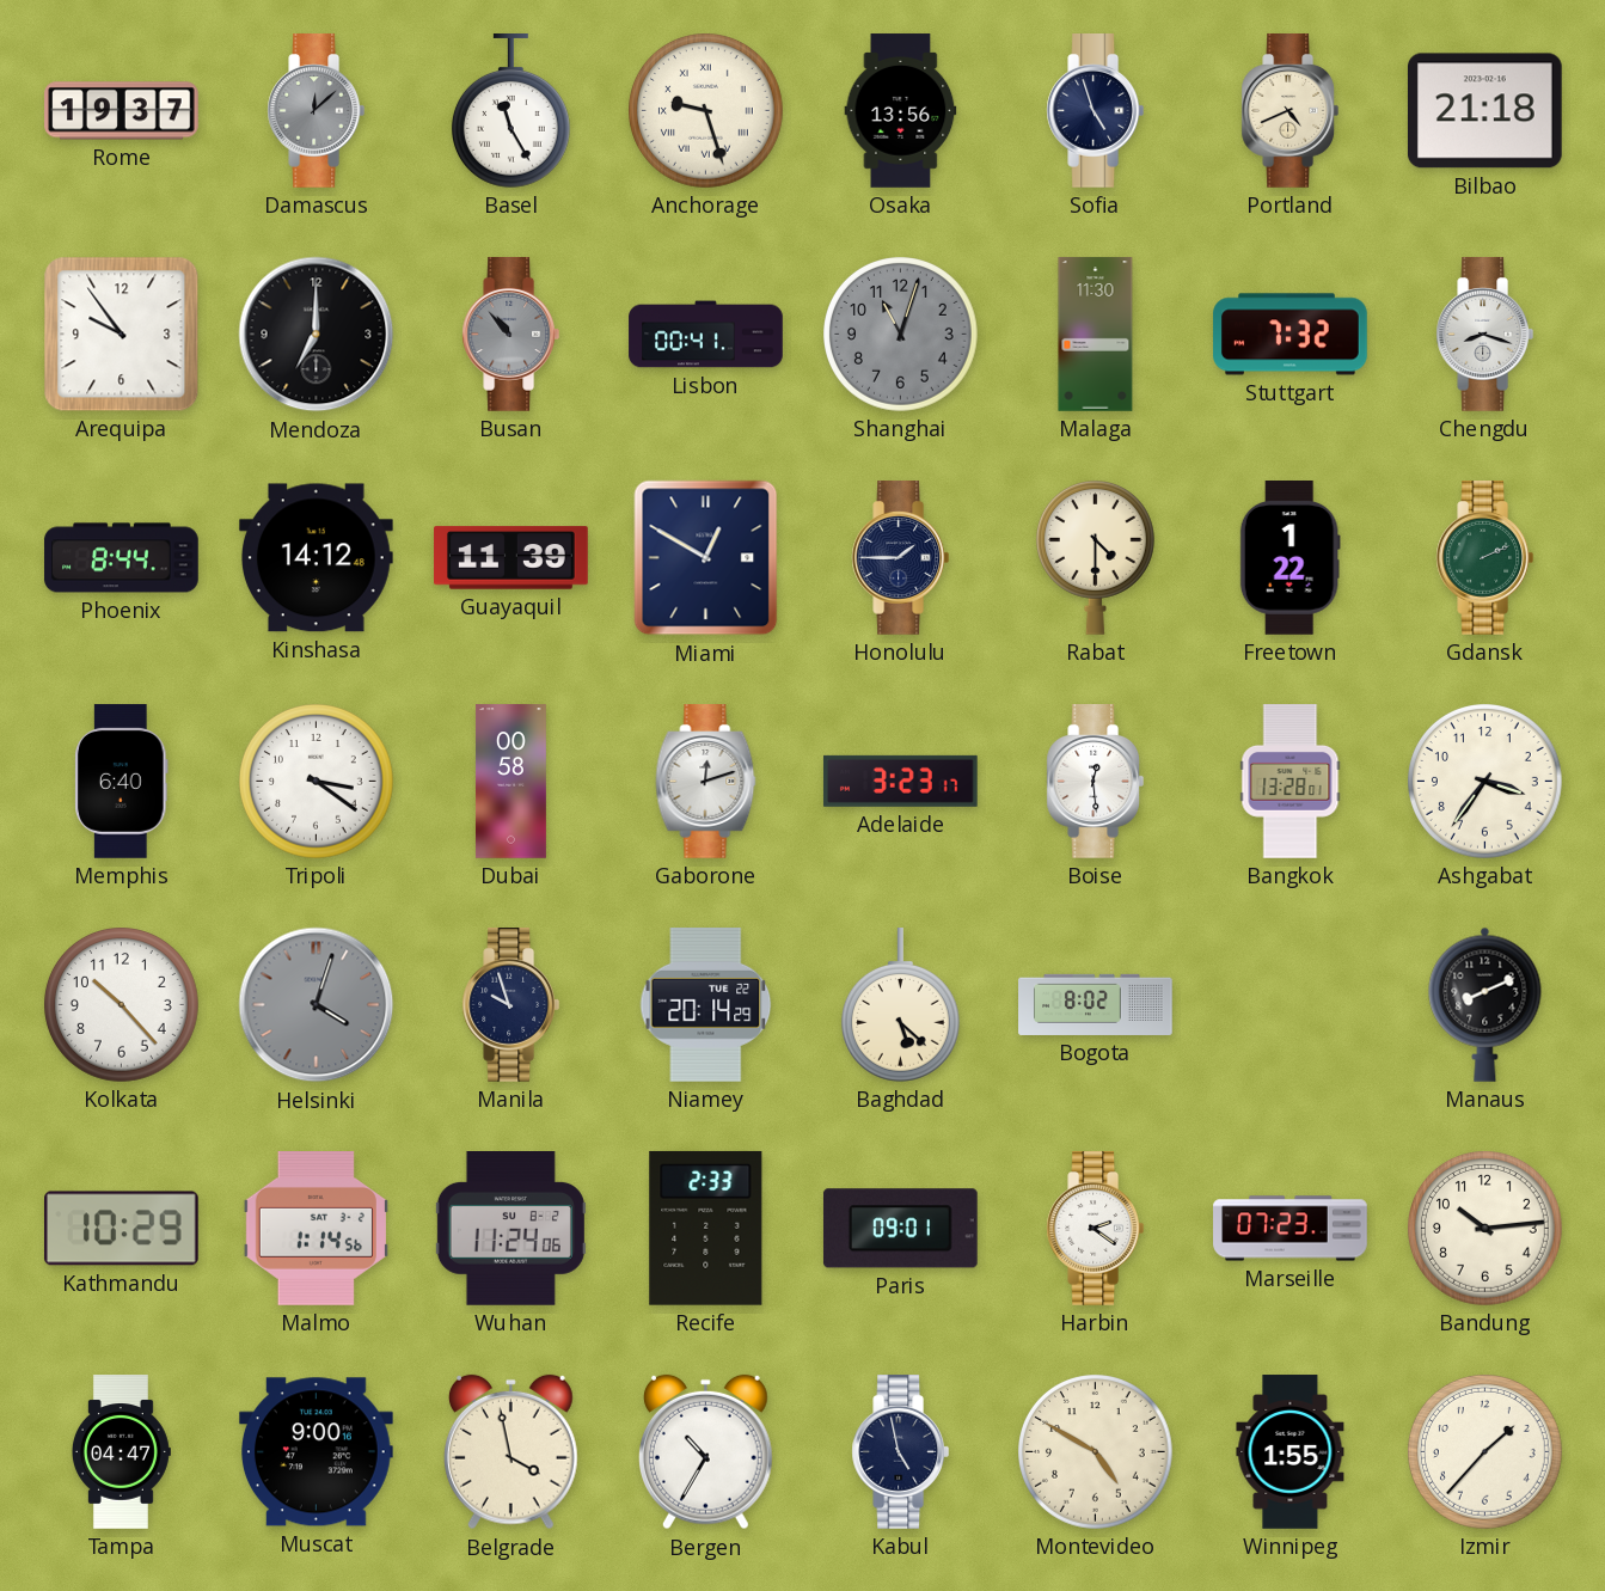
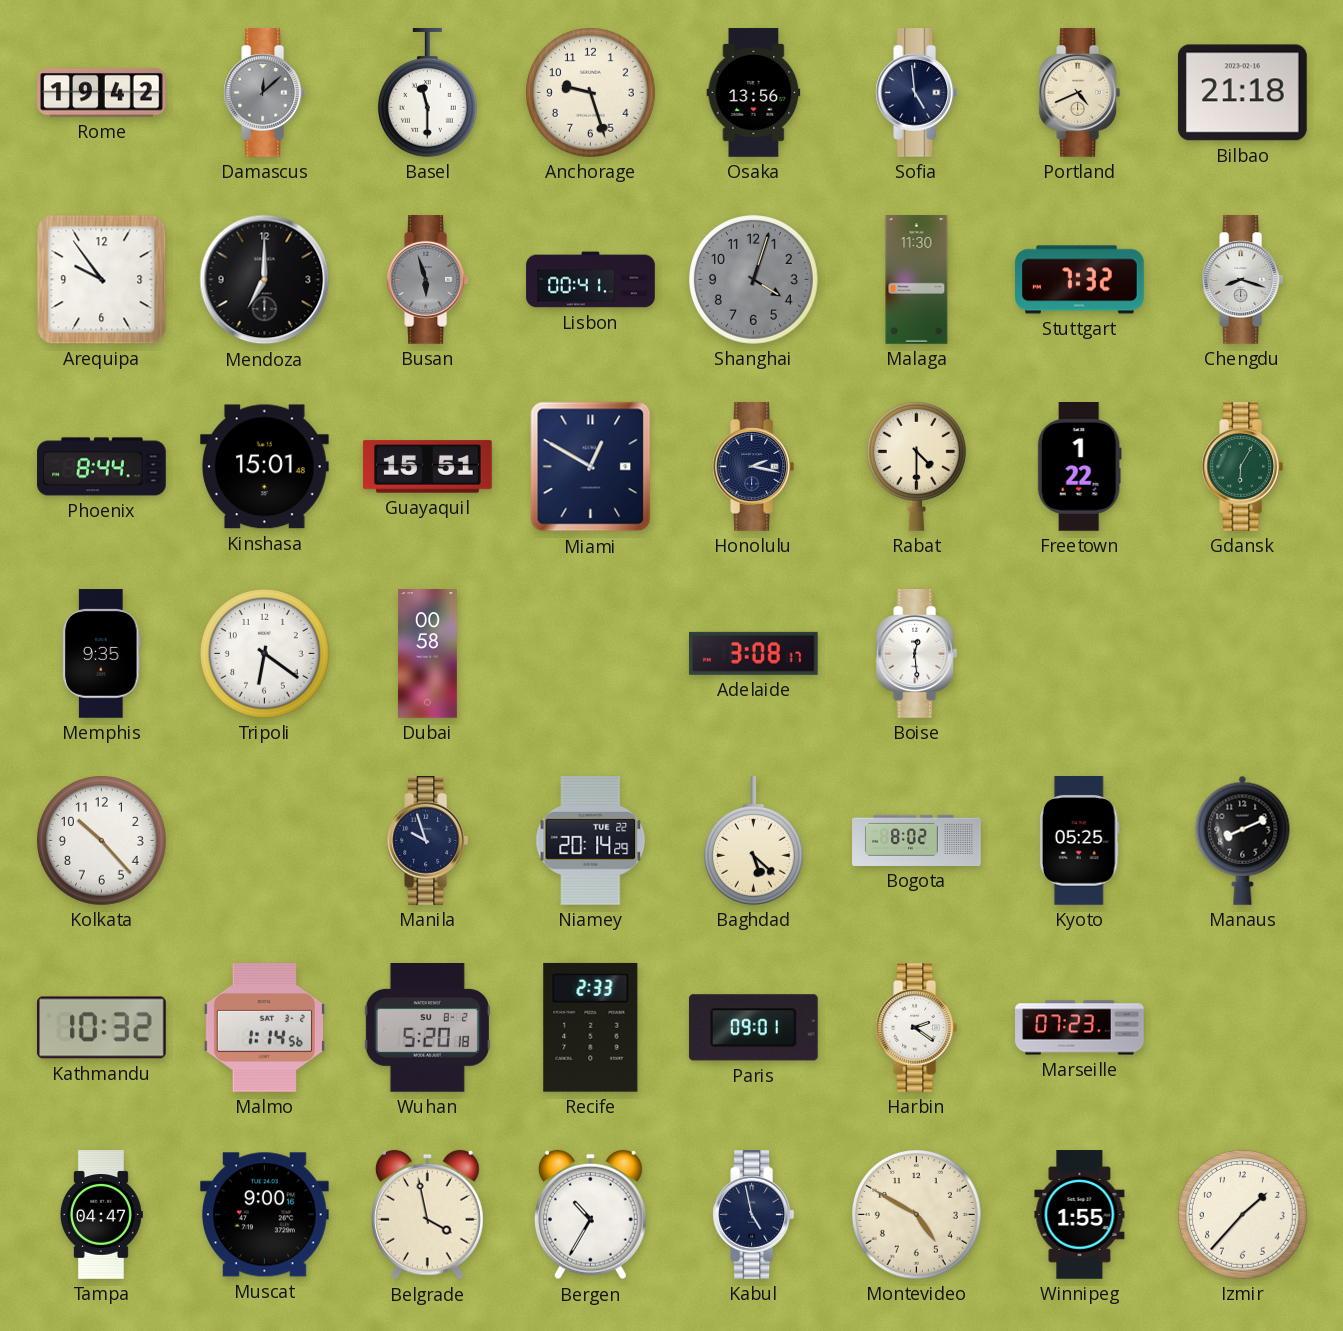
Rome: 19:37 -> 19:42 (102, 93)
Basel: 11:25 -> 11:30 (427, 93)
Anchorage numerals: Roman -> Arabic (591, 93)
Sofia: 4:57 -> 4:59 (917, 93)
Busan: 10:53 -> 5:57 (428, 280)
Shanghai: 11:03 -> 4:03 (754, 280)
Kinshasa: 14:12 -> 15:01 (265, 467)
Guayaquil: 11:39 -> 15:51 (428, 467)
Honolulu: 1:45 -> 2:17 (754, 467)
Gdansk: 2:11 -> 6:05 (1243, 467)
Memphis: 6:40 -> 9:35 (102, 654)
Tripoli: 3:21 -> 6:21 (265, 654)
Gaborone: 12:12 -> none (706, 782)
Adelaide: 3:23 -> 3:08 (753, 653)
Bangkok: 13:28 -> none (1291, 782)
Ashgabat: 3:36 -> none (1485, 782)
Helsinki: 4:03 -> none (317, 1005)
Kyoto: none -> 05:25 (1079, 841)
Kathmandu: 10:29 -> 10:32 (102, 1028)
Wuhan: 11:24 -> 5:20 (427, 1028)
Bandung: 10:14 -> none (1485, 1229)
